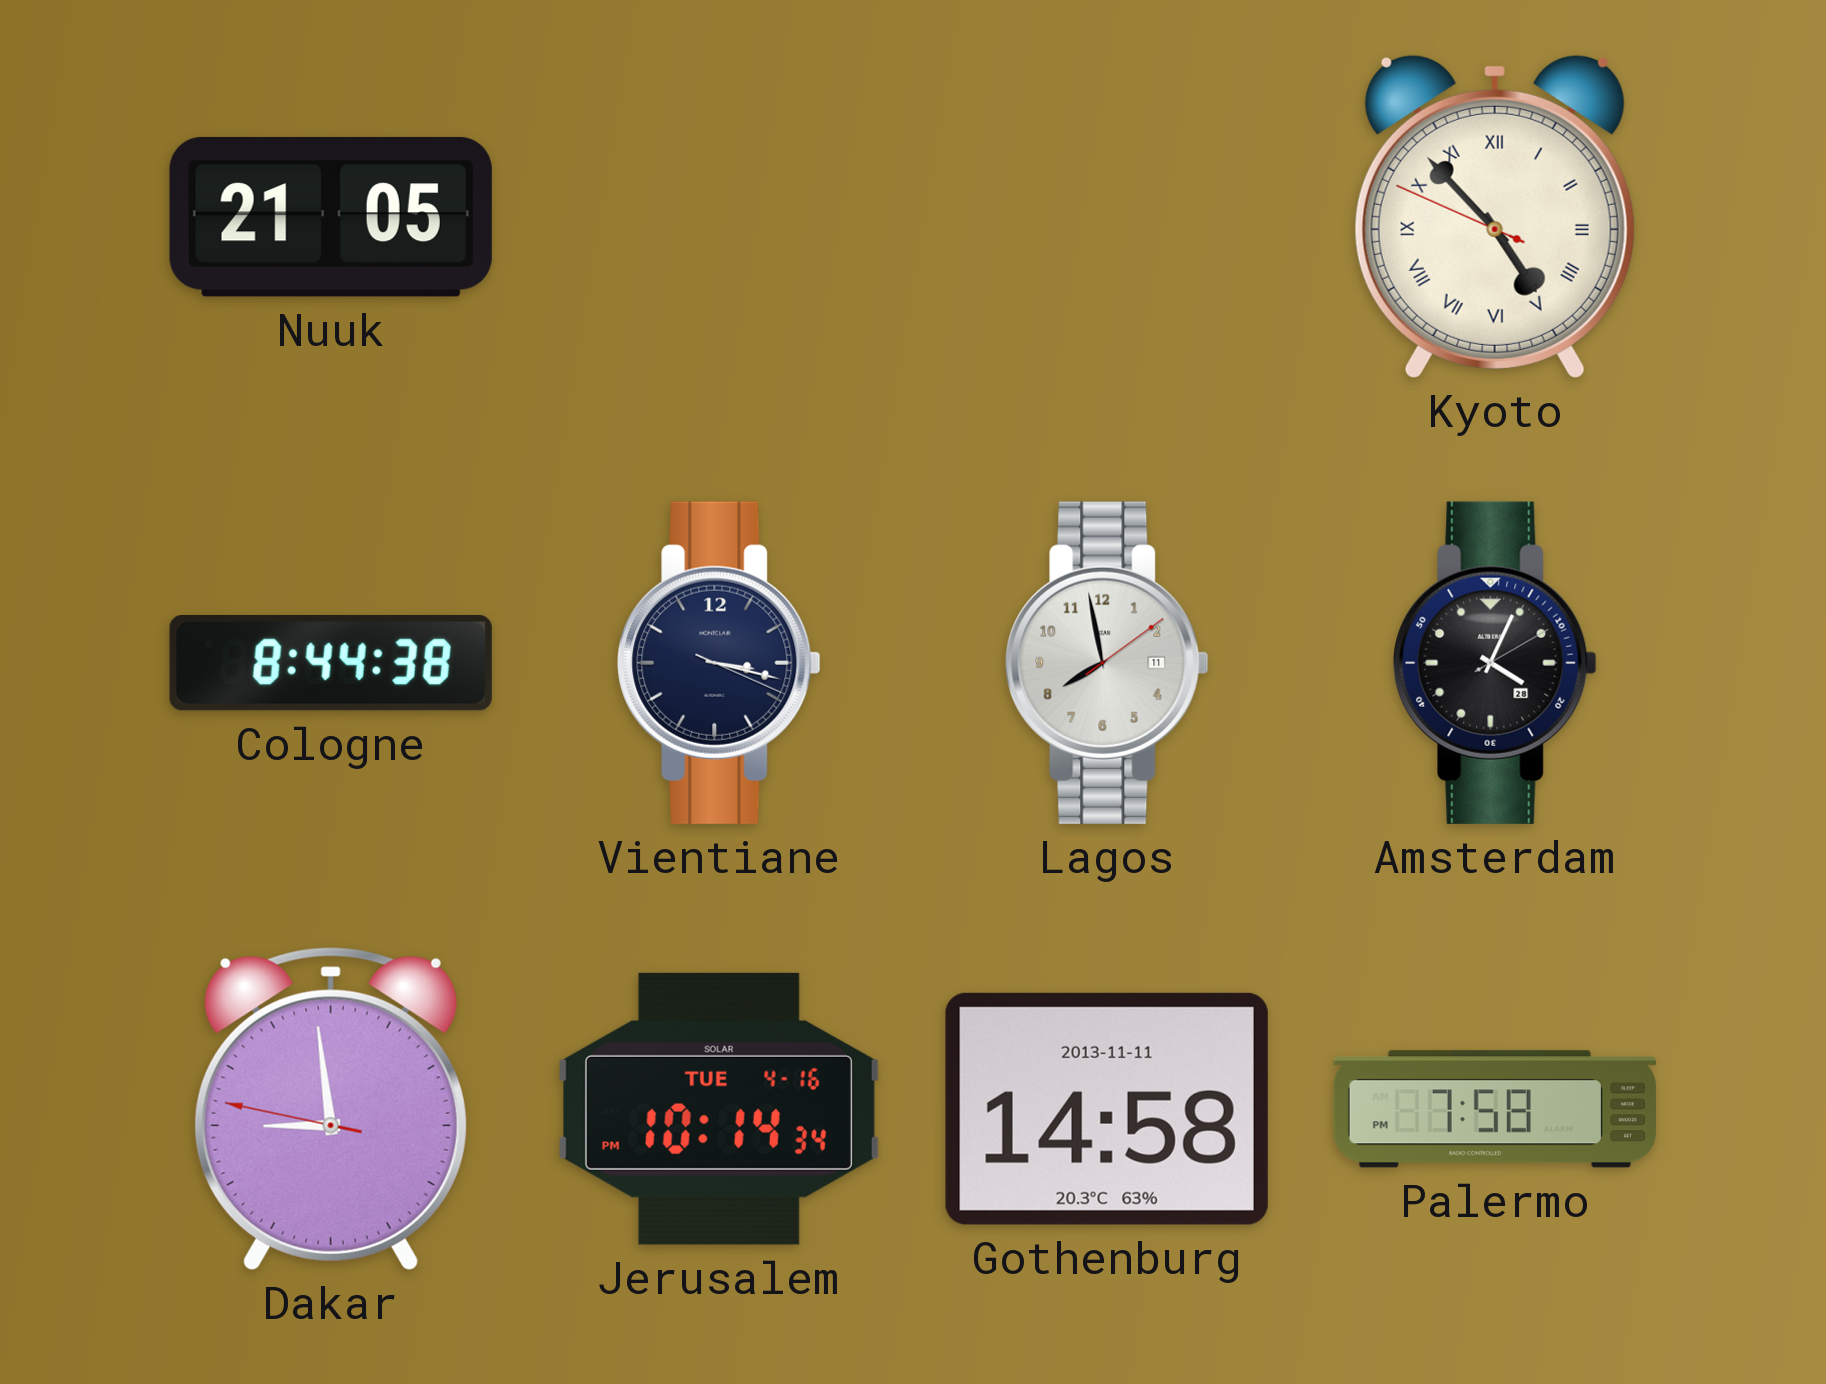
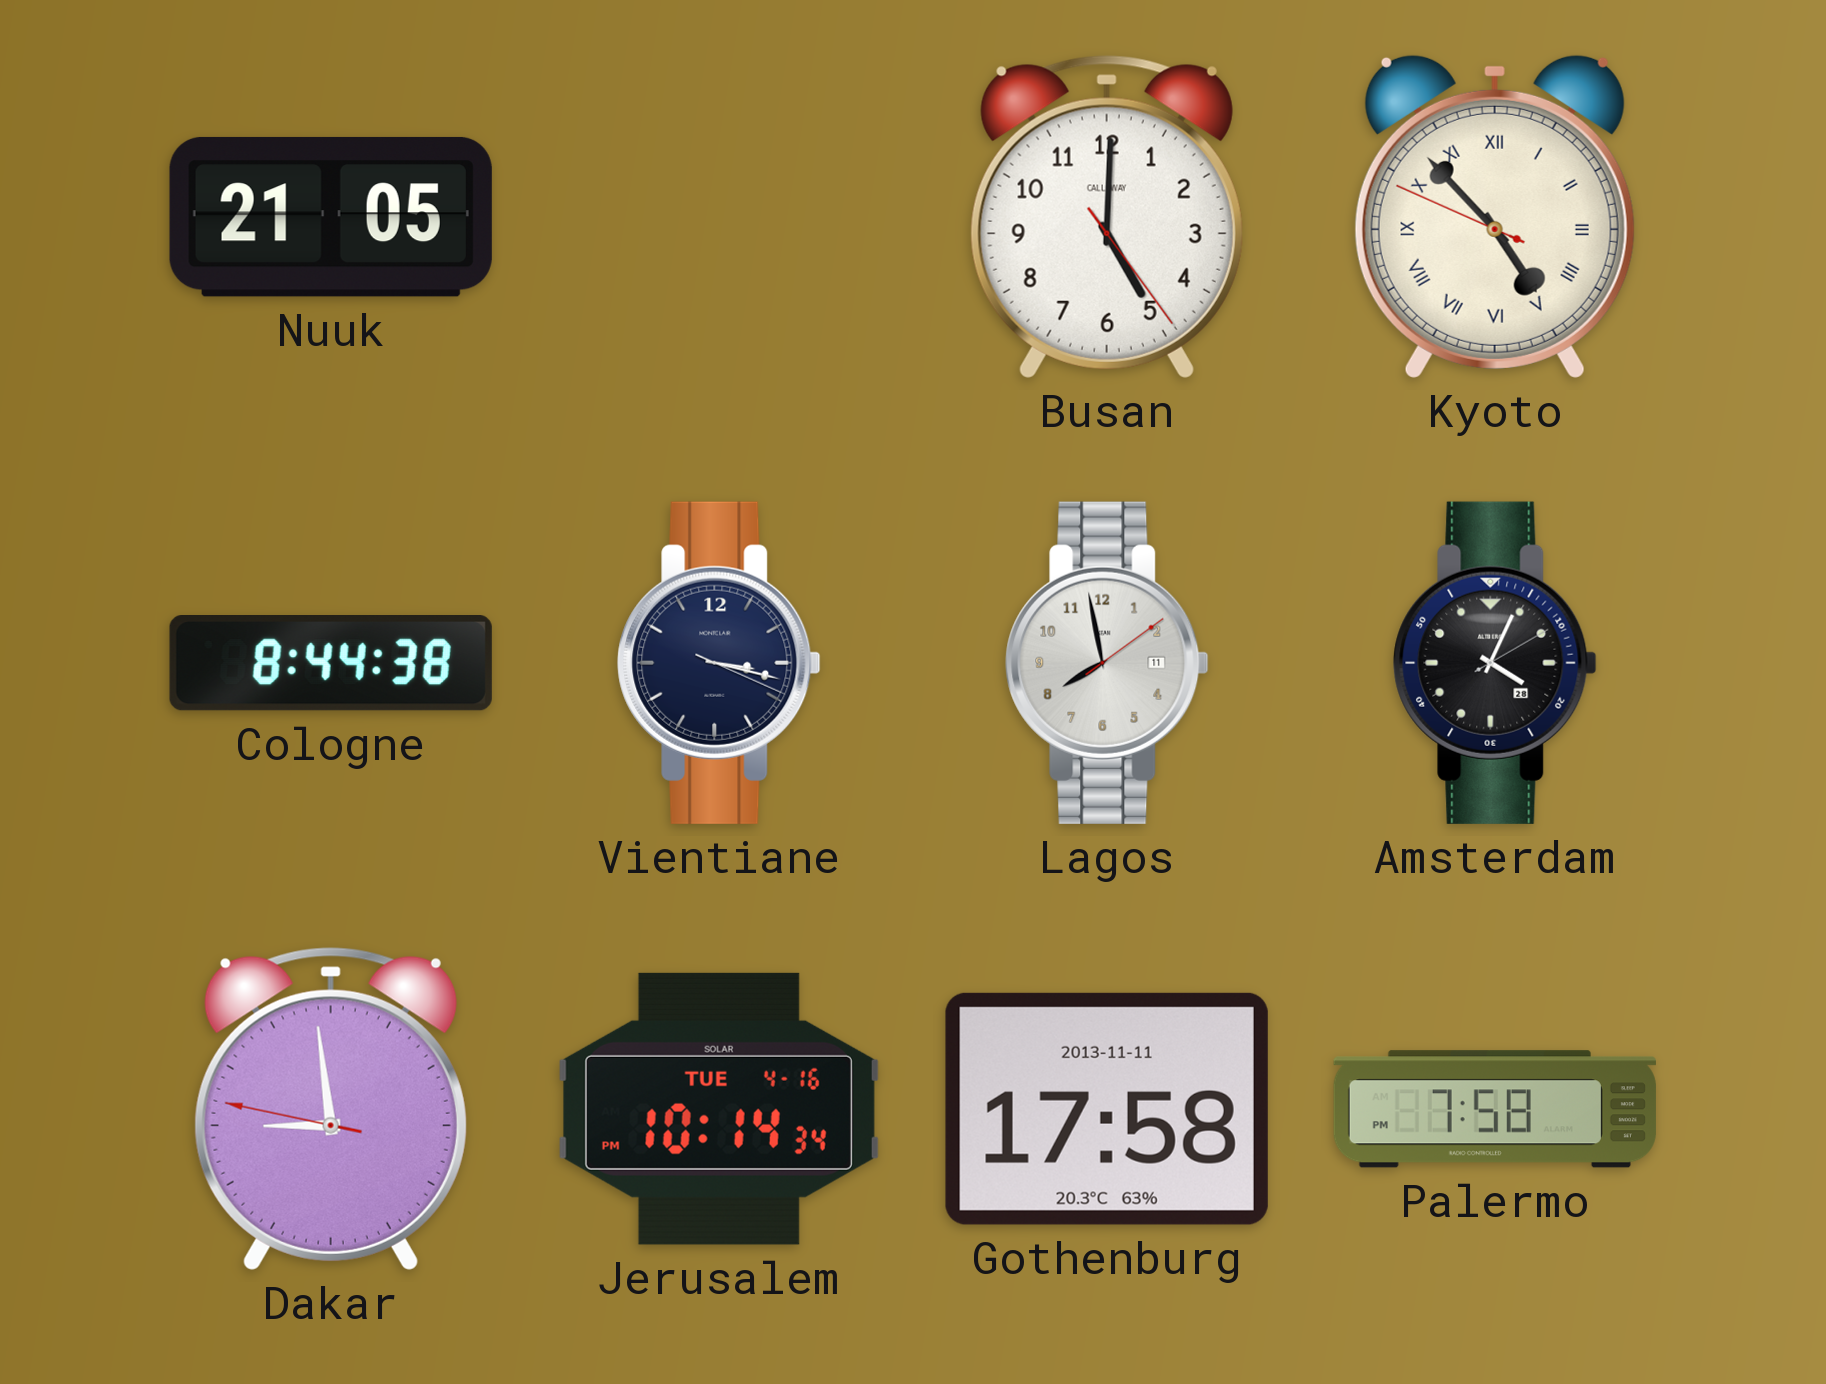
Busan: none -> 5:00 (1107, 217)
Gothenburg: 14:58 -> 17:58 (1107, 1109)
